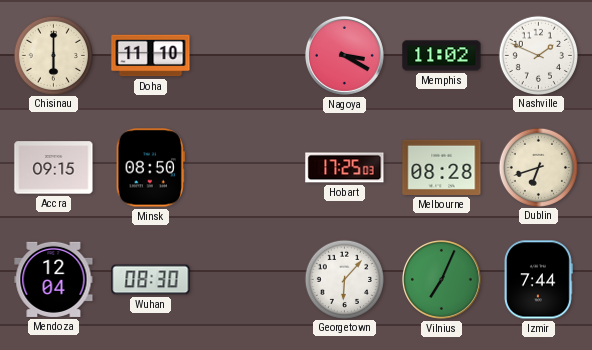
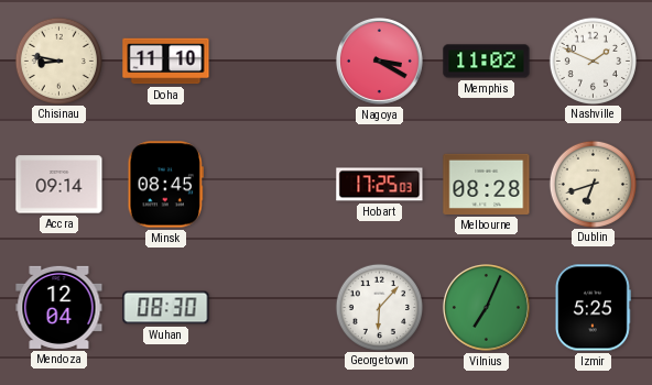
Chisinau: 6:00 -> 8:47 (58, 61)
Accra: 09:15 -> 09:14 (59, 185)
Minsk: 08:50 -> 08:45 (165, 185)
Izmir: 7:44 -> 5:25 (594, 308)
